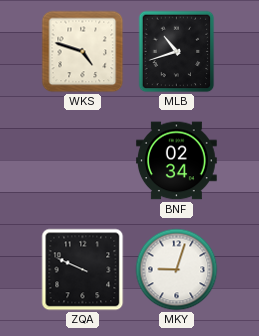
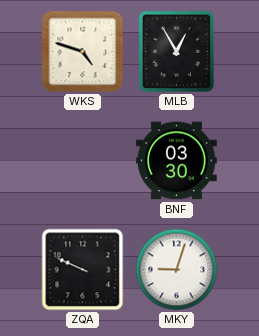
MLB: 10:42 -> 12:55 (177, 52)
BNF: 02:34 -> 03:30 (177, 161)
